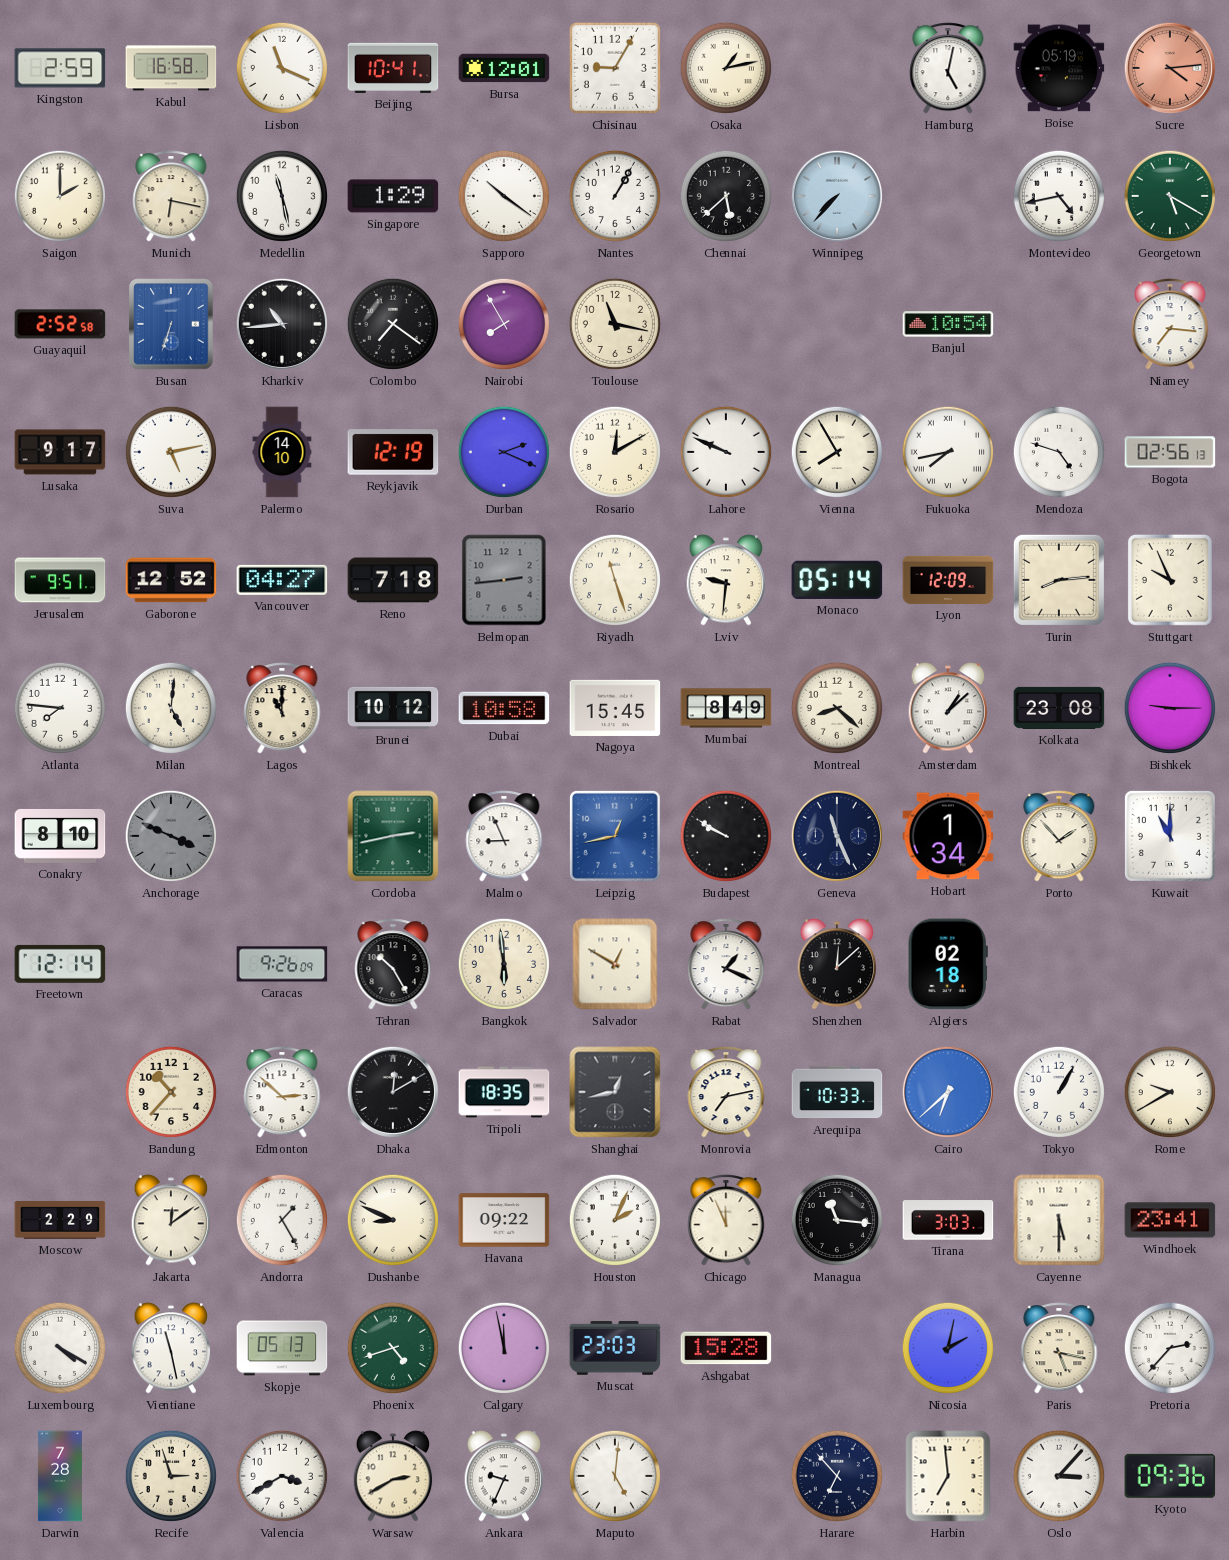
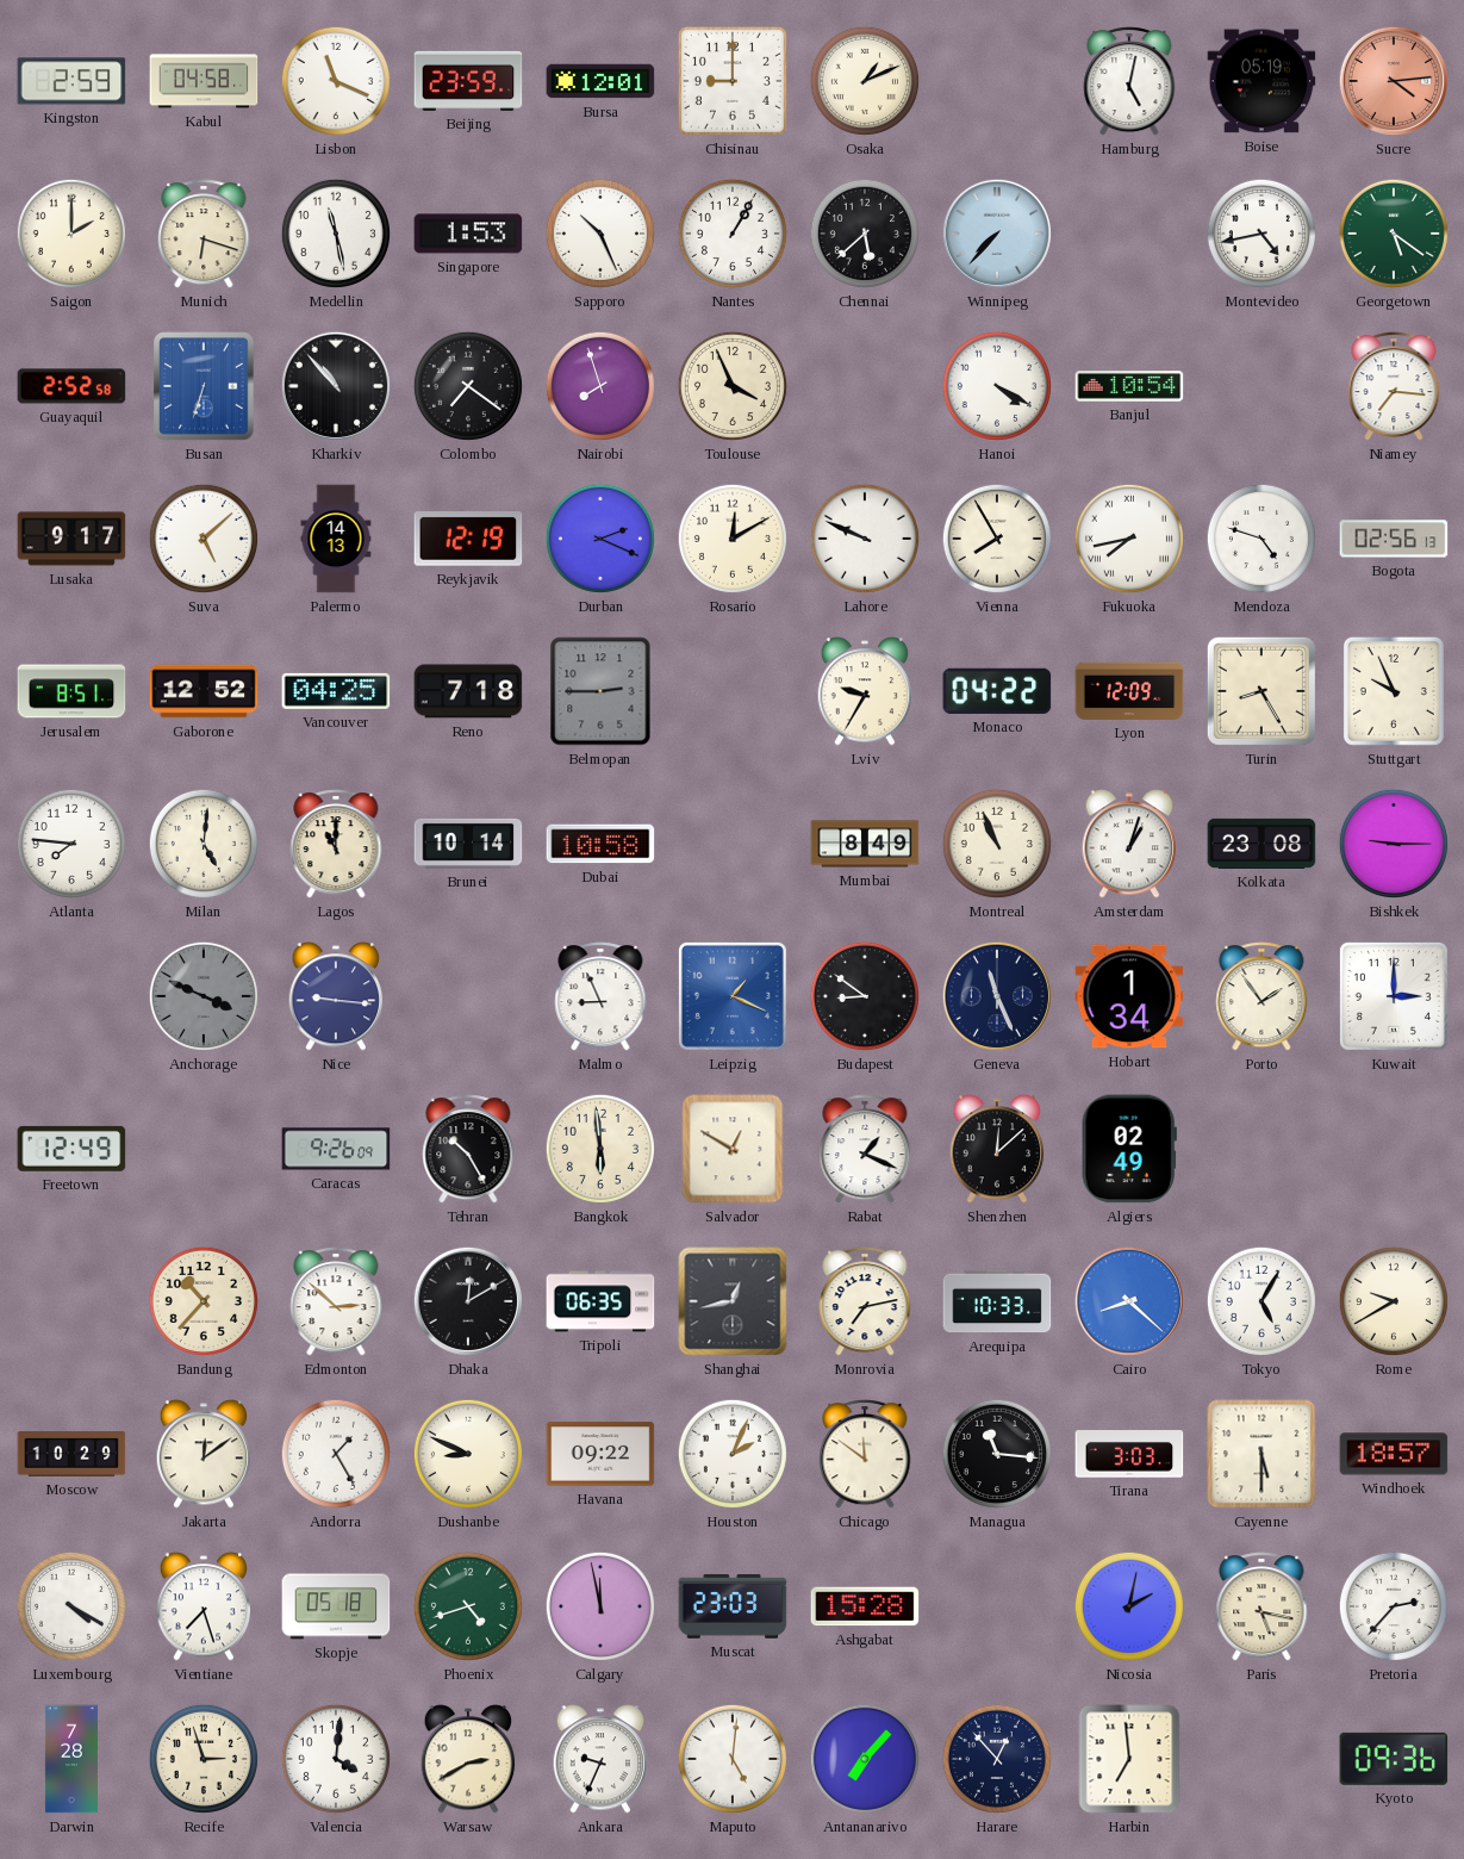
Kabul: 16:58 -> 04:58 (204, 81)
Beijing: 10:41 -> 23:59 (468, 81)
Chisinau: 9:05 -> 9:00 (733, 81)
Osaka: 1:13 -> 1:11 (865, 81)
Munich: 6:17 -> 6:18 (204, 234)
Singapore: 1:29 -> 1:53 (468, 234)
Sapporo: 10:21 -> 10:26 (600, 234)
Georgetown: 5:20 -> 5:21 (1394, 234)
Kharkiv: 10:44 -> 10:53 (336, 386)
Nairobi: 7:55 -> 7:57 (600, 386)
Toulouse: 11:17 -> 3:56 (733, 386)
Hanoi: none -> 4:20 (997, 386)
Suva: 5:13 -> 5:08 (204, 539)
Palermo: 14:10 -> 14:13 (336, 539)
Jerusalem: 9:51 -> 8:51 (71, 691)
Vancouver: 04:27 -> 04:25 (336, 691)
Belmopan: 2:44 -> 2:45 (600, 691)
Riyadh: 11:27 -> none (615, 580)
Lviv: 9:31 -> 9:35 (865, 691)
Monaco: 05:14 -> 04:22 (997, 691)
Turin: 8:14 -> 8:25 (1261, 691)
Brunei: 10:12 -> 10:14 (468, 844)
Nagoya: 15:45 -> none (615, 708)
Montreal: 8:22 -> 10:56 (997, 844)
Amsterdam: 1:08 -> 1:03 (1129, 844)
Conakry: 8:10 -> none (60, 836)
Nice: none -> 9:16 (336, 996)
Cordoba: 2:43 -> none (393, 836)
Leipzig: 12:43 -> 1:19 (733, 996)
Budapest: 9:50 -> 8:51 (865, 996)
Porto: 1:53 -> 1:54 (1261, 996)
Kuwait: 11:00 -> 3:00 (1394, 996)
Freetown: 12:14 -> 12:49 (71, 1149)
Algiers: 02:18 -> 02:49 (1129, 1149)
Tripoli: 18:35 -> 06:35 (600, 1301)
Cairo: 6:38 -> 8:22 (1129, 1301)
Tokyo: 1:05 -> 5:05 (1261, 1301)
Moscow: 2:29 -> 10:29 (71, 1455)
Chicago: 11:56 -> 11:51 (865, 1454)
Windhoek: 23:41 -> 18:57 (1394, 1454)
Vientiane: 11:28 -> 7:27 (204, 1606)
Skopje: 05:13 -> 05:18 (336, 1606)
Valencia: 3:40 -> 4:01 (336, 1759)
Antananarivo: none -> 7:07 (865, 1759)
Harare: 6:53 -> 12:53 (997, 1759)
Oslo: 3:07 -> none (1059, 1476)
